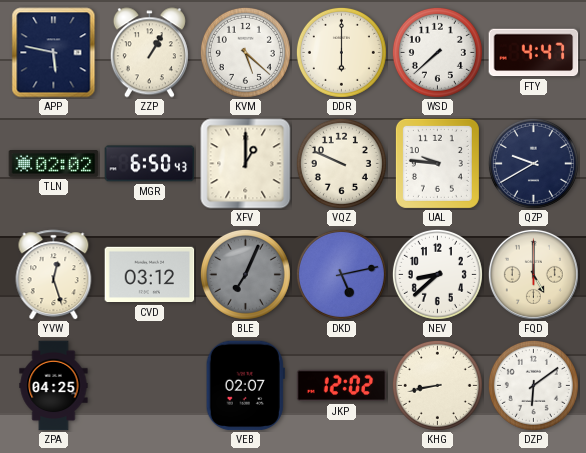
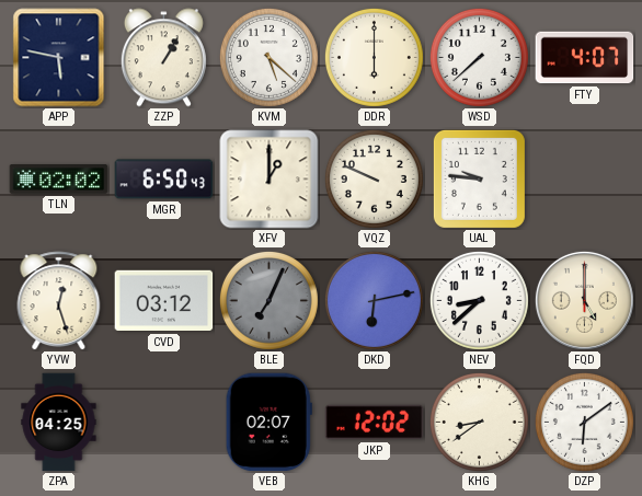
FTY: 4:47 -> 4:07 (585, 58)
QZP: 9:40 -> none (533, 163)
DKD: 5:13 -> 6:13 (374, 300)
KHG: 8:43 -> 8:39 (479, 422)
